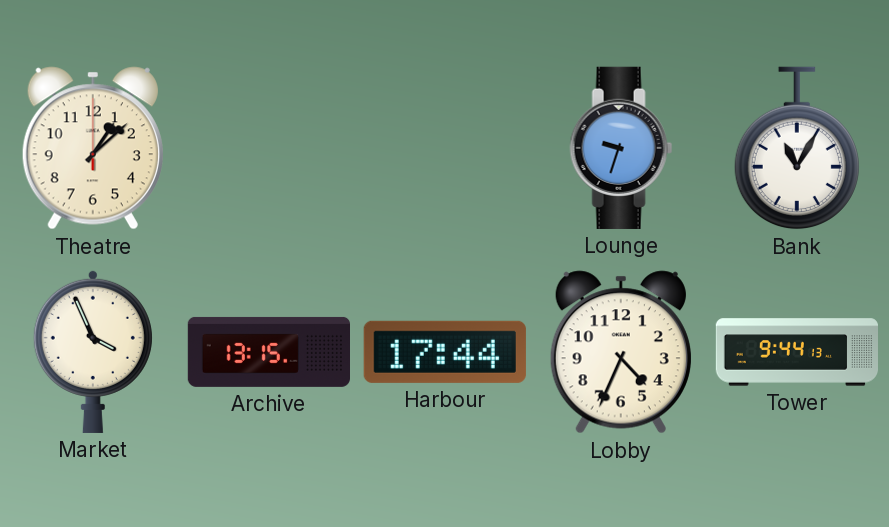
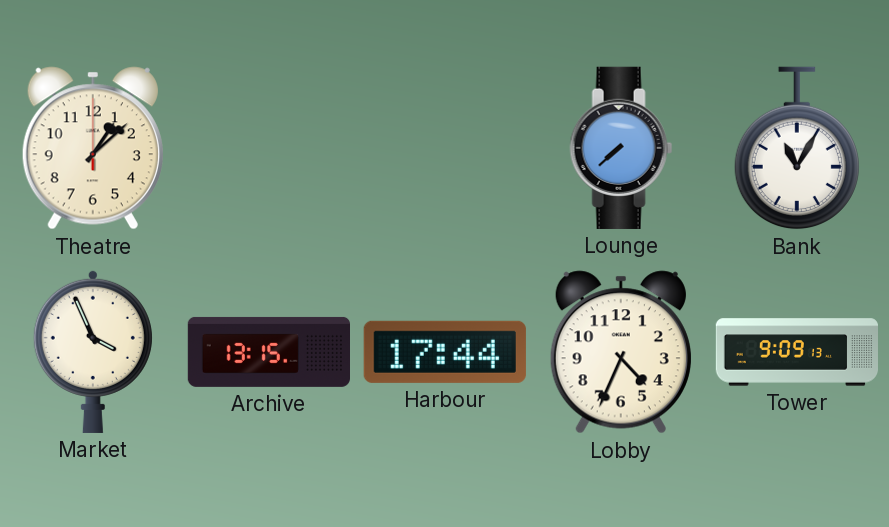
Lounge: 9:33 -> 7:38 (621, 148)
Tower: 9:44 -> 9:09 (796, 352)
